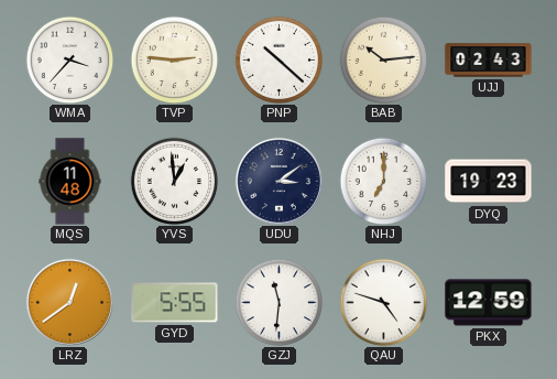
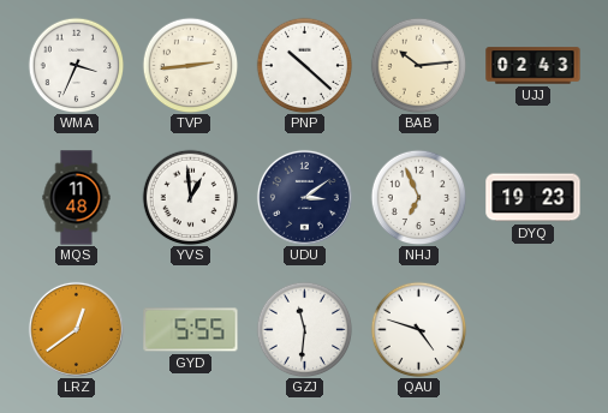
WMA: 3:37 -> 3:34 (76, 65)
TVP: 2:46 -> 2:44 (190, 65)
NHJ: 7:00 -> 6:56 (418, 197)
PKX: 12:59 -> none (489, 303)
